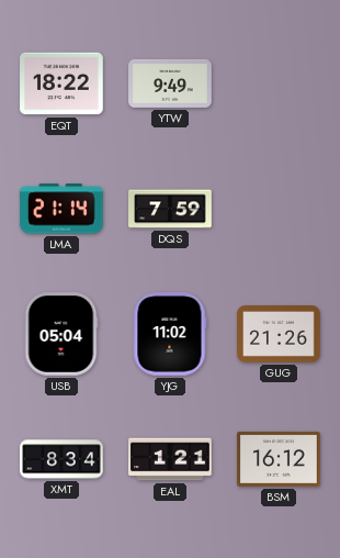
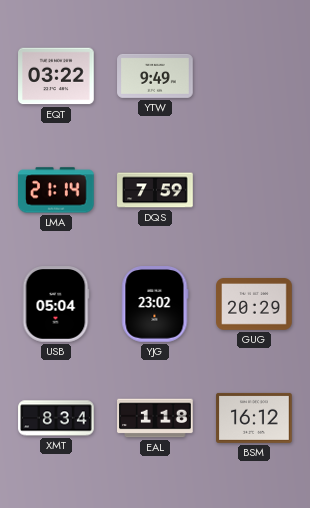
EQT: 18:22 -> 03:22 (56, 76)
YJG: 11:02 -> 23:02 (155, 304)
GUG: 21:26 -> 20:29 (254, 305)
EAL: 1:21 -> 1:18 (155, 418)
